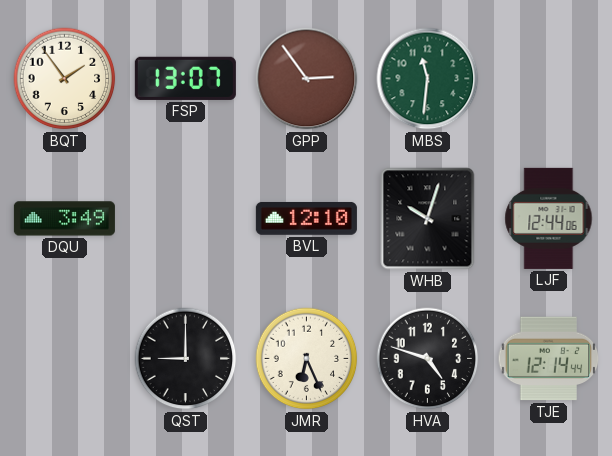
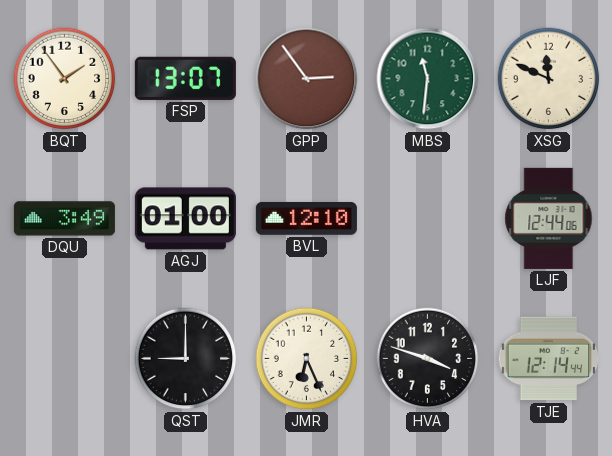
XSG: none -> 11:49 (549, 79)
AGJ: none -> 01:00 (185, 219)
WHB: 10:03 -> none (428, 219)
HVA: 4:48 -> 3:48 (428, 359)
